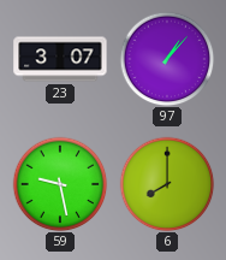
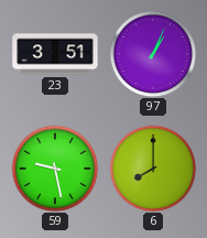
23: 3:07 -> 3:51 (55, 54)
97: 1:07 -> 1:04 (153, 54)
